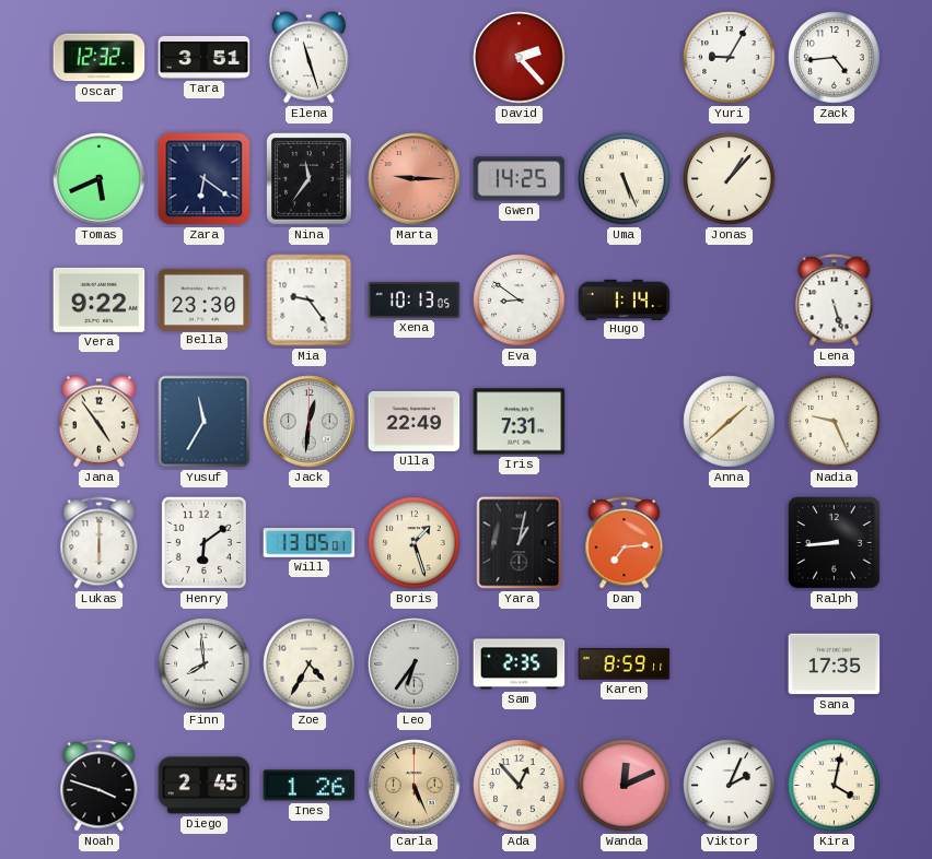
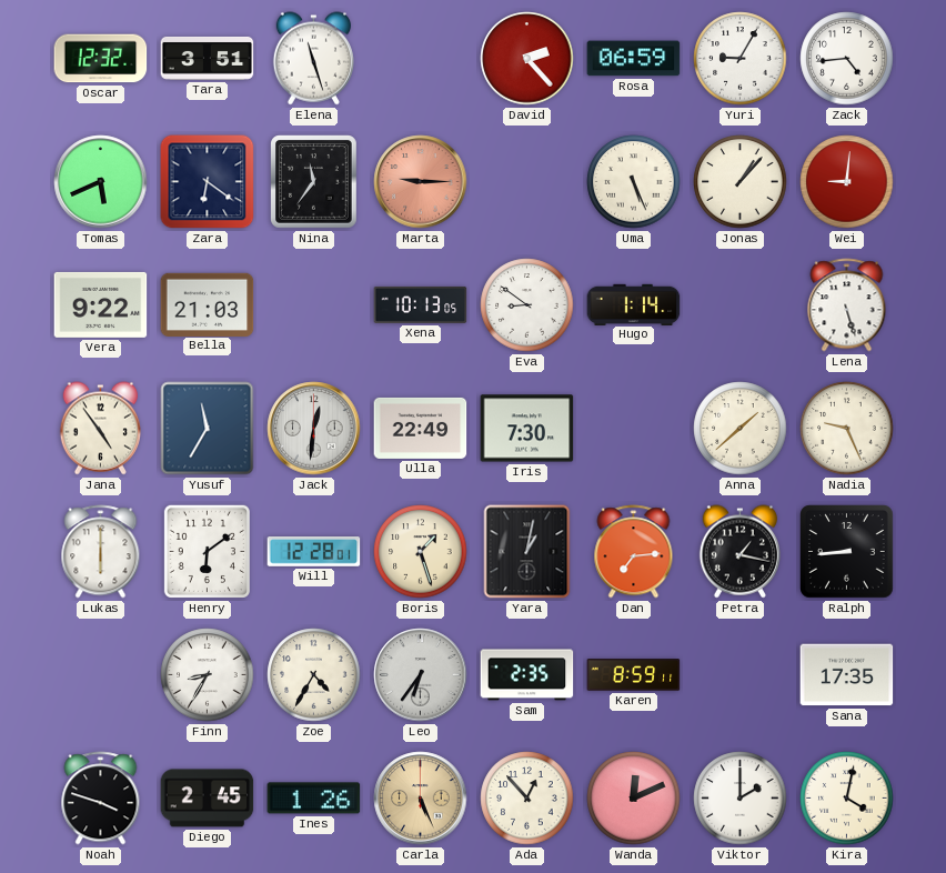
Rosa: none -> 06:59 (634, 59)
Gwen: 14:25 -> none (520, 179)
Wei: none -> 9:01 (847, 182)
Bella: 23:30 -> 21:03 (208, 304)
Mia: 9:24 -> none (310, 301)
Iris: 7:31 -> 7:30 (527, 429)
Will: 13:05 -> 12:28 (314, 552)
Petra: none -> 1:17 (739, 552)
Finn: 7:59 -> 8:35 (208, 675)
Viktor: 2:04 -> 2:00 (741, 799)
